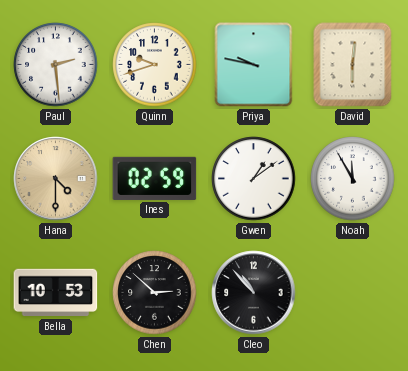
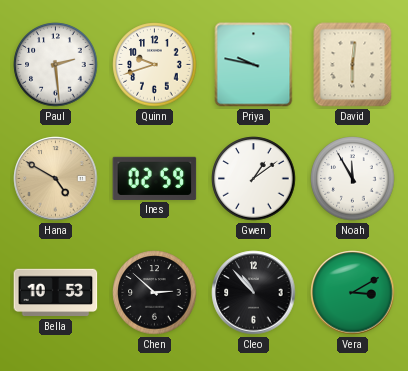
Hana: 4:30 -> 4:50 (56, 179)
Vera: none -> 3:10 (353, 293)
